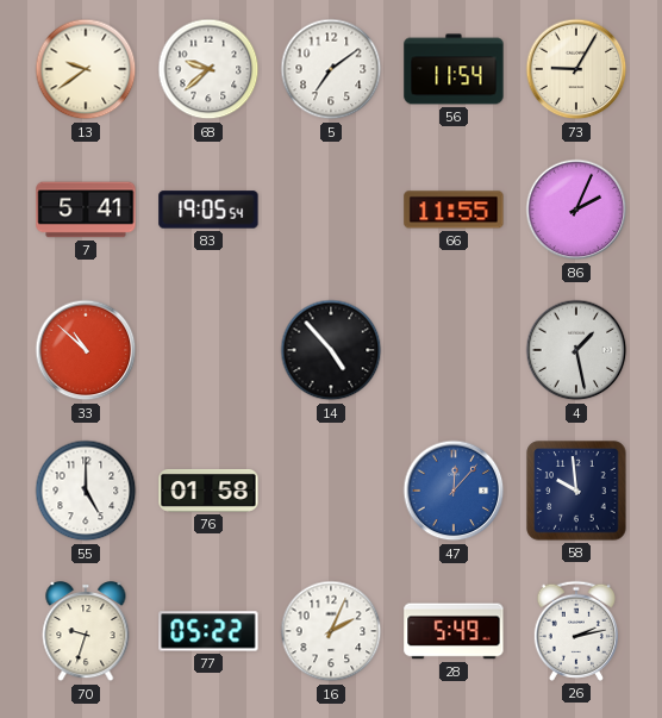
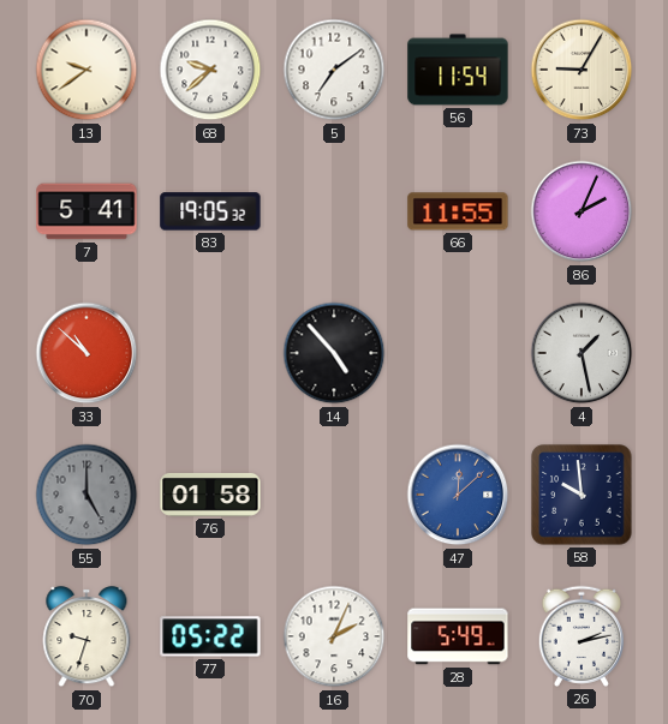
83: 19:05:54 -> 19:05:32 (210, 211)
55 dial: white -> grey (87, 495)
47: 12:07 -> 12:08 (458, 495)
